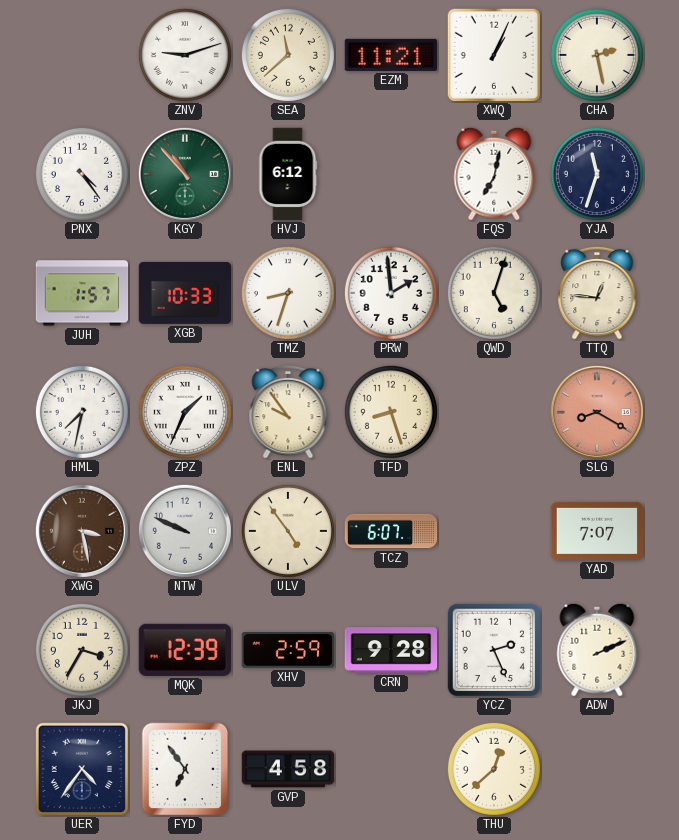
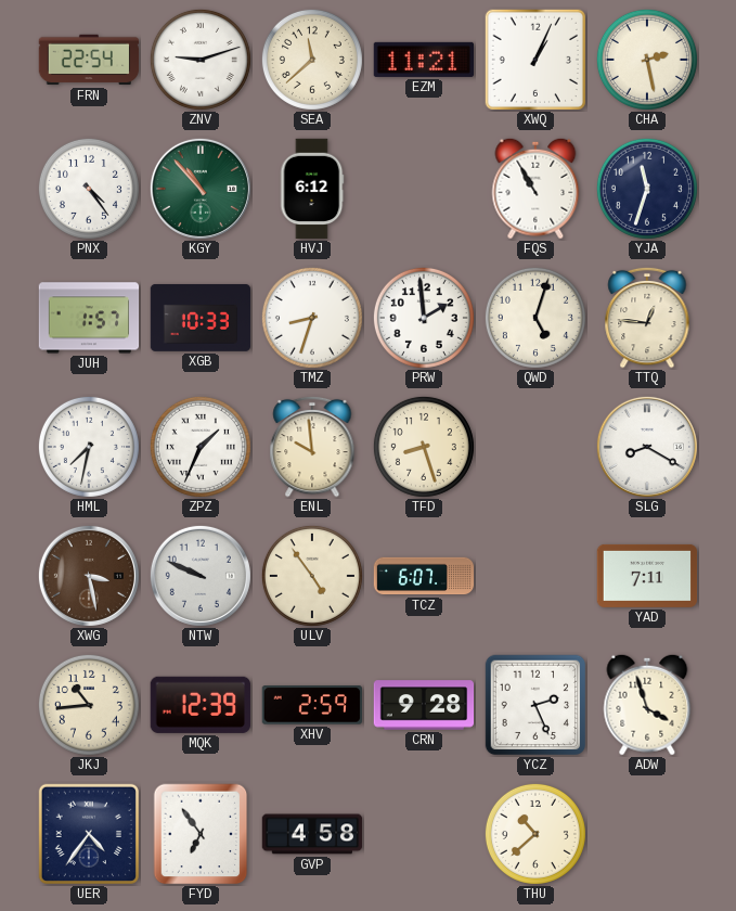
FRN: none -> 22:54 (89, 60)
FQS: 7:02 -> 10:55 (535, 189)
ENL: 9:54 -> 9:59 (312, 447)
SLG dial: salmon -> white (647, 447)
YAD: 7:07 -> 7:11 (647, 576)
JKJ: 3:35 -> 10:44 (89, 705)
ADW: 2:11 -> 3:57 (647, 705)
THU: 12:38 -> 10:38 (535, 834)
